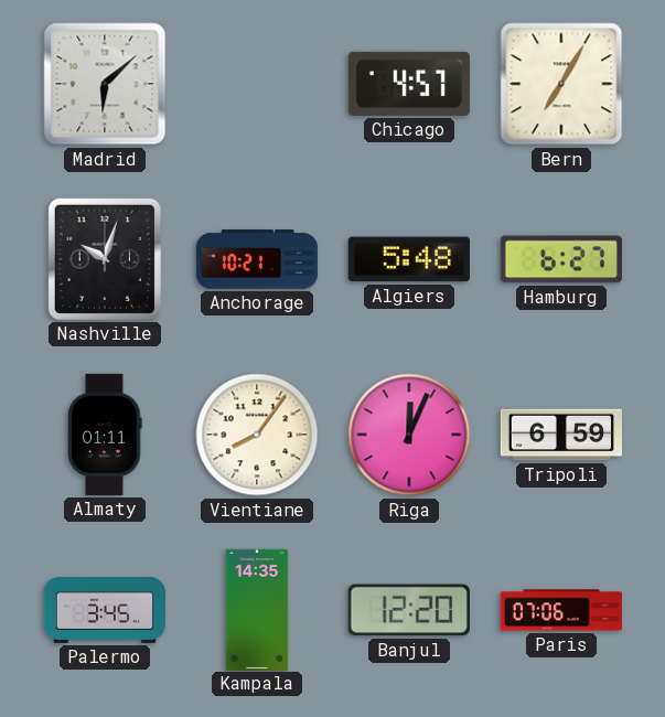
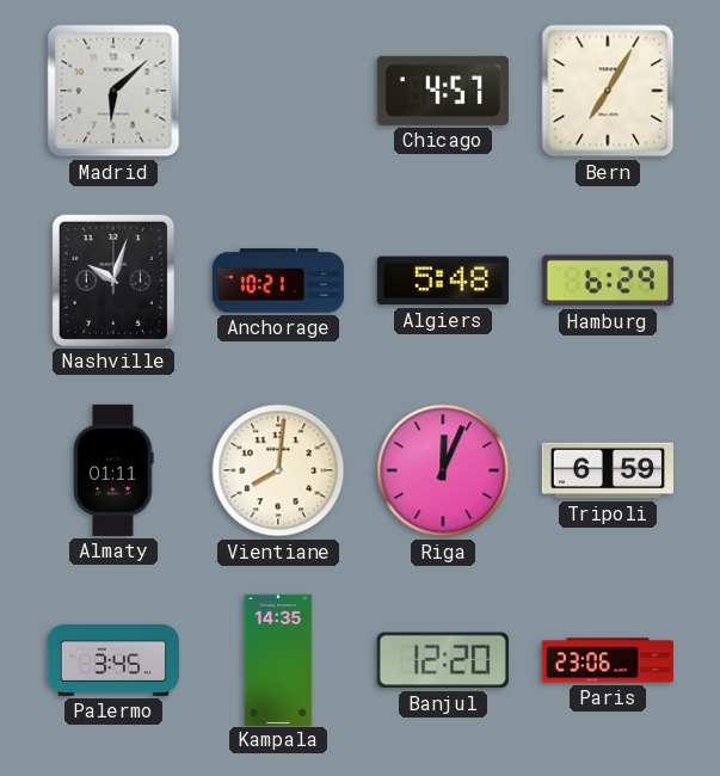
Hamburg: 6:27 -> 6:29 (608, 281)
Vientiane: 8:06 -> 8:01 (278, 470)
Paris: 07:06 -> 23:06 (608, 660)
